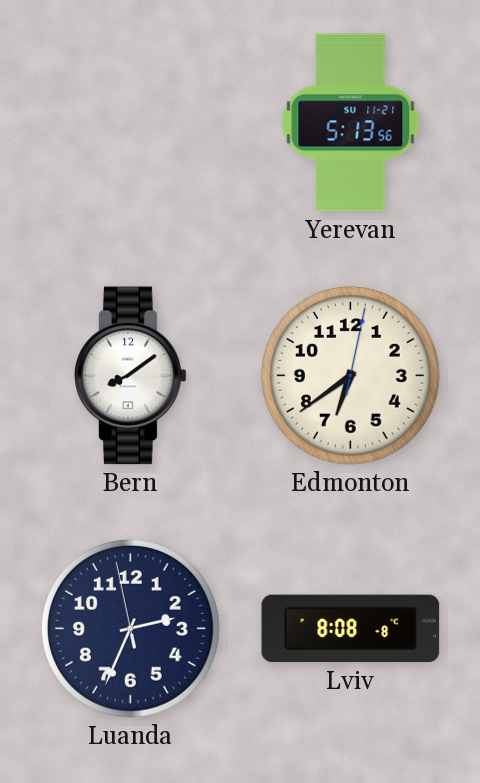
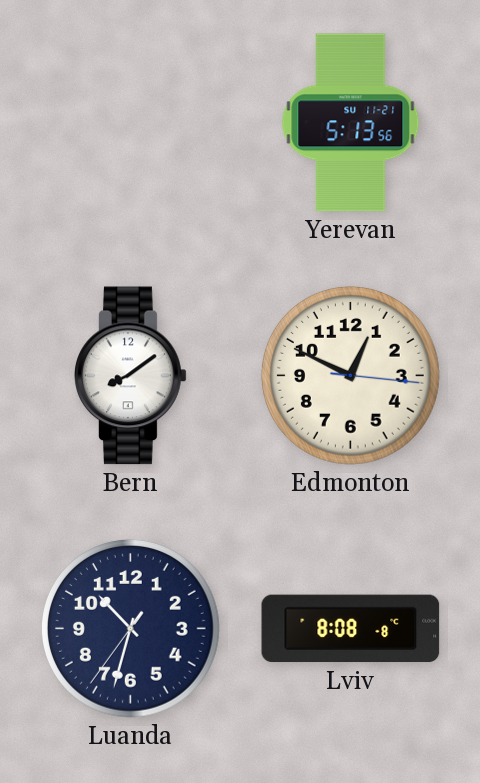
Edmonton: 6:39 -> 12:49 (351, 376)
Luanda: 2:33 -> 10:32 (131, 629)
